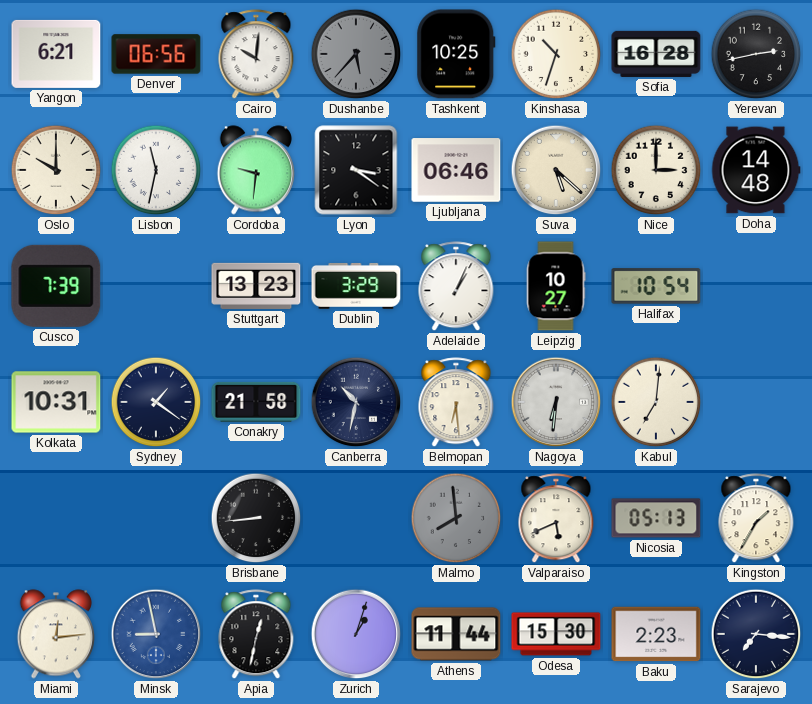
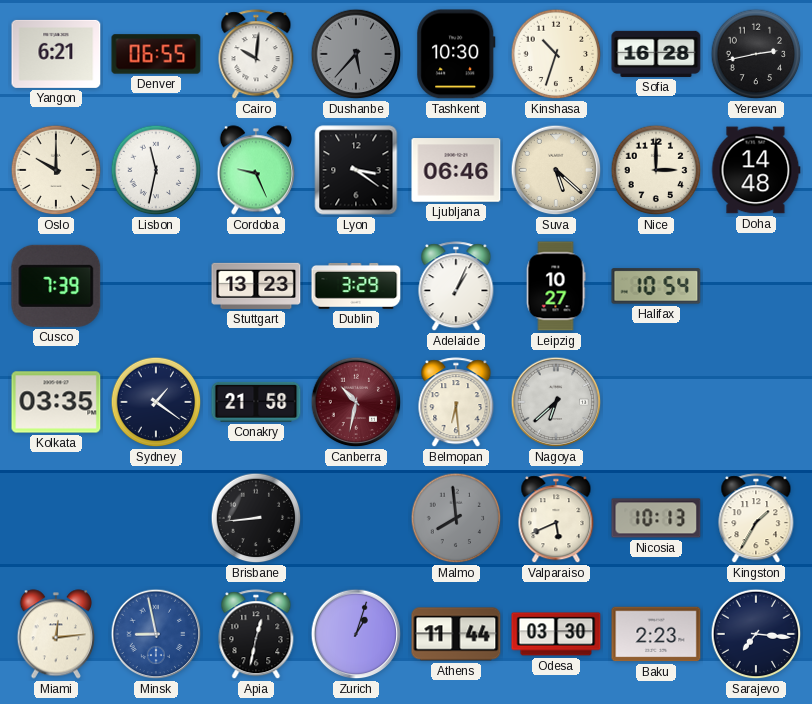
Denver: 06:56 -> 06:55 (156, 54)
Tashkent: 10:25 -> 10:30 (456, 54)
Cordoba: 9:31 -> 9:26 (256, 170)
Kolkata: 10:31 -> 03:35 (56, 402)
Canberra dial: navy -> burgundy (356, 402)
Nagoya: 6:31 -> 6:38 (556, 402)
Kabul: 7:01 -> none (656, 402)
Nicosia: 05:13 -> 10:13 (656, 518)
Odesa: 15:30 -> 03:30 (556, 634)
